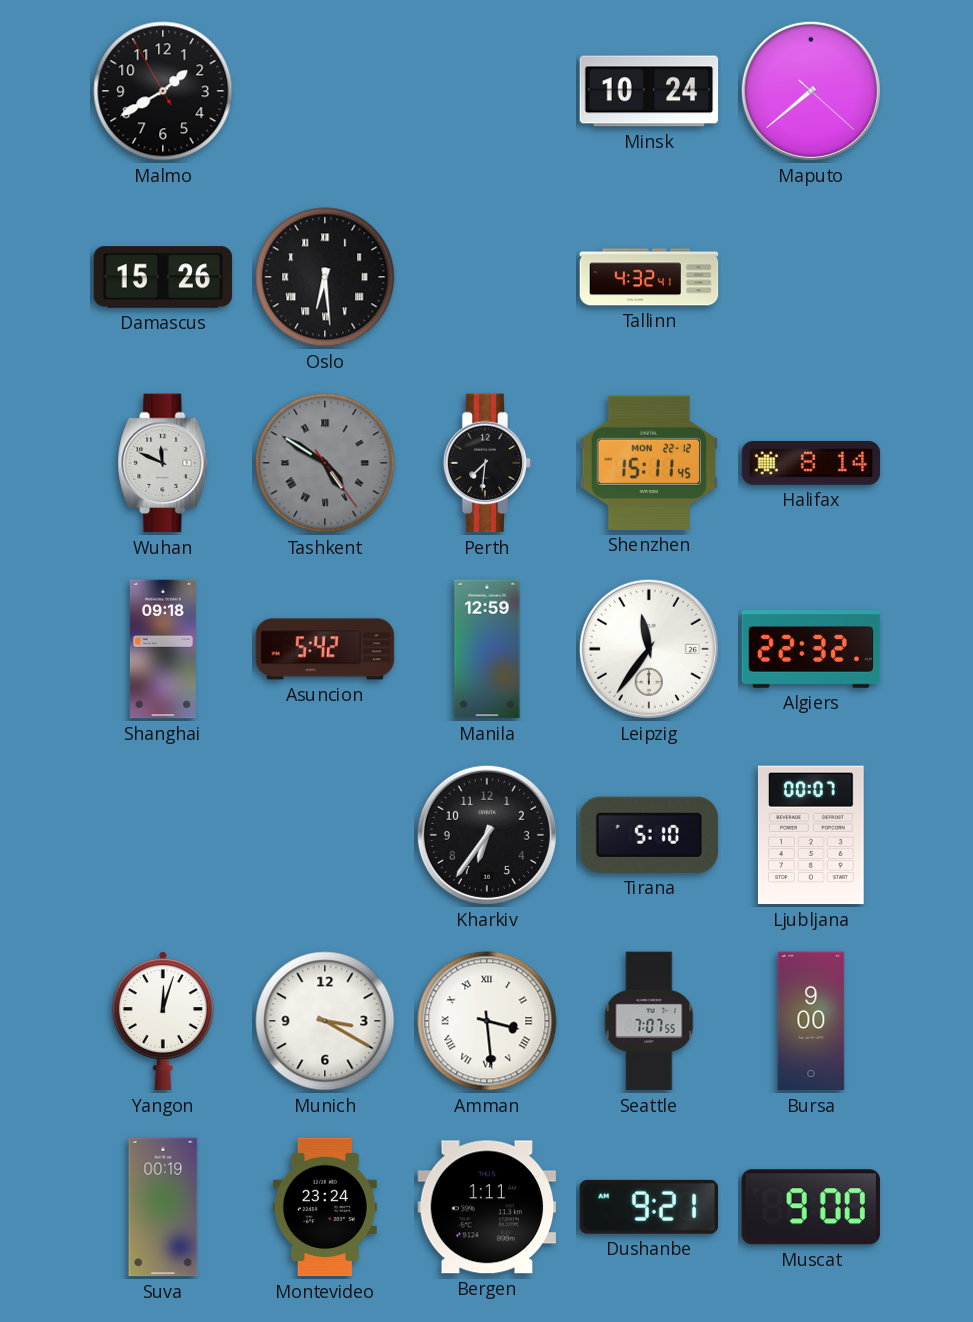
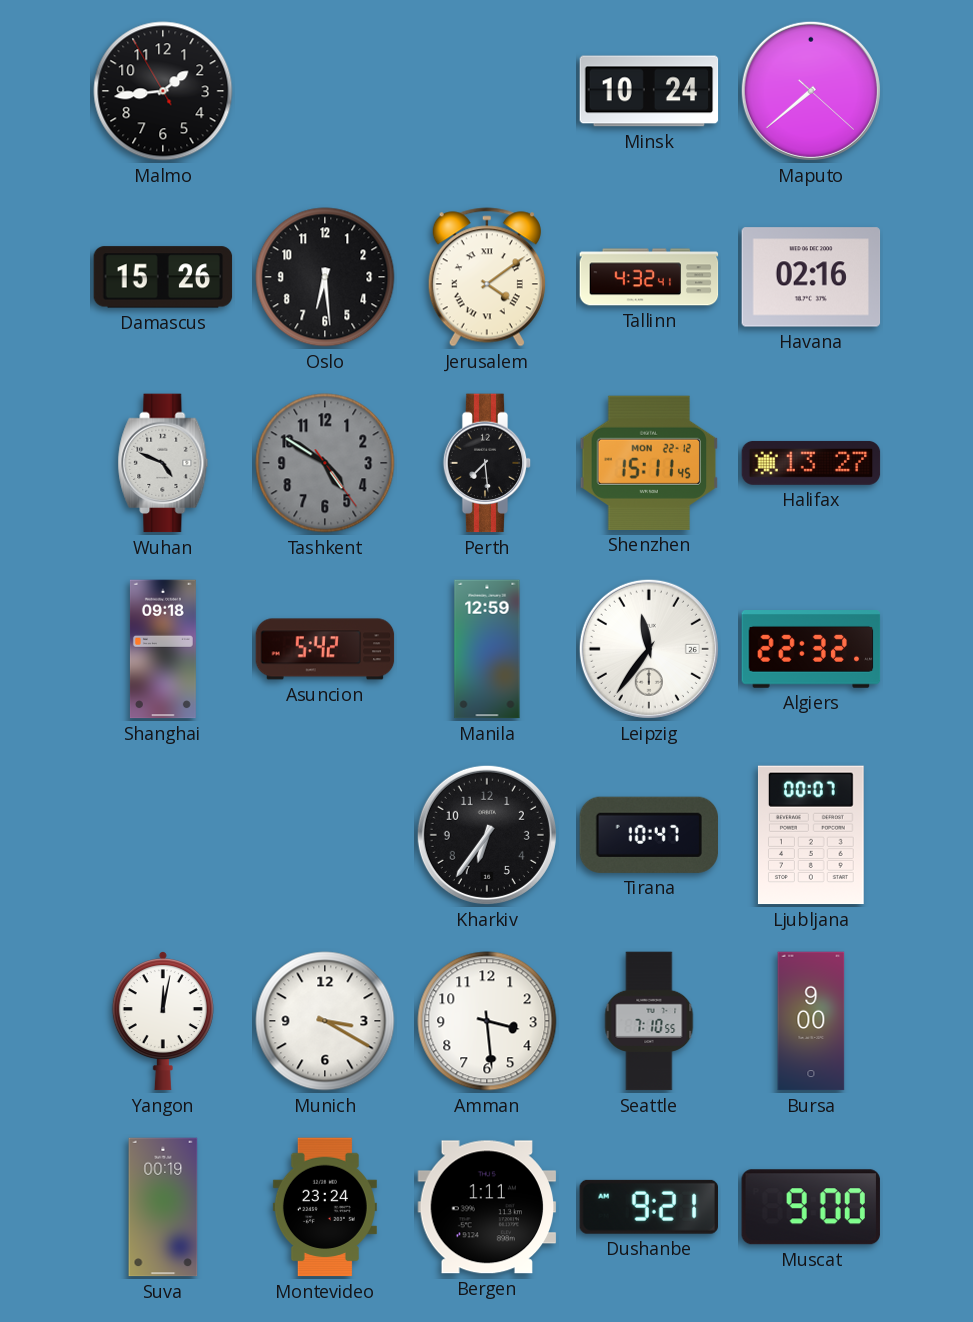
Malmo: 1:39 -> 1:43 (163, 91)
Oslo numerals: Roman -> Arabic (325, 277)
Jerusalem: none -> 4:09 (487, 277)
Havana: none -> 02:16 (811, 277)
Wuhan: 11:49 -> 4:49 (163, 463)
Tashkent numerals: Roman -> Arabic (325, 463)
Perth: 7:31 -> 7:29 (487, 463)
Halifax: 8:14 -> 13:27 (811, 463)
Tirana: 5:10 -> 10:47 (648, 835)
Yangon: 12:03 -> 12:02 (163, 1021)
Amman numerals: Roman -> Arabic (487, 1021)
Seattle: 7:07 -> 7:10 (649, 1021)
